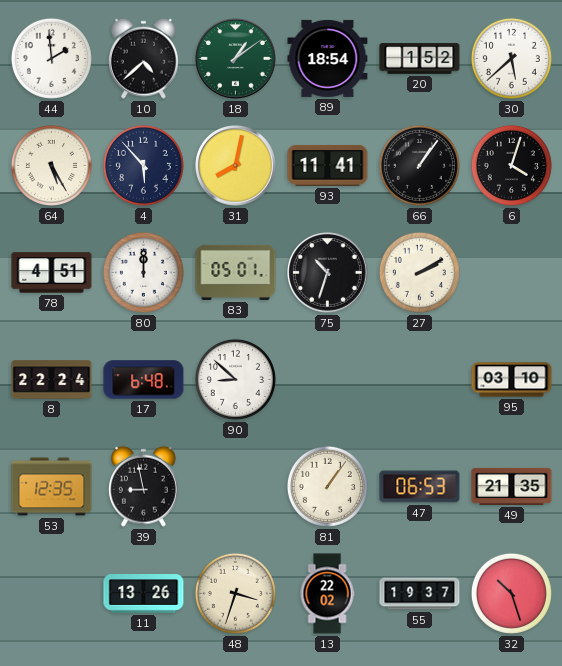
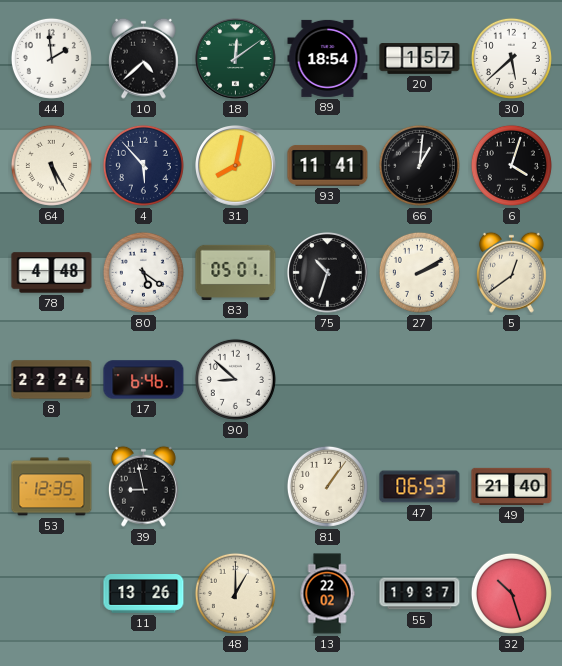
18: 1:09 -> 12:09 (236, 59)
20: 1:52 -> 1:57 (420, 59)
66: 1:06 -> 1:01 (419, 165)
78: 4:51 -> 4:48 (52, 273)
80: 12:00 -> 5:21 (143, 272)
5: none -> 12:39 (511, 272)
17: 6:48 -> 6:46 (144, 380)
95: 03:10 -> none (512, 380)
49: 21:35 -> 21:40 (512, 486)
48: 3:33 -> 1:00 (235, 593)
